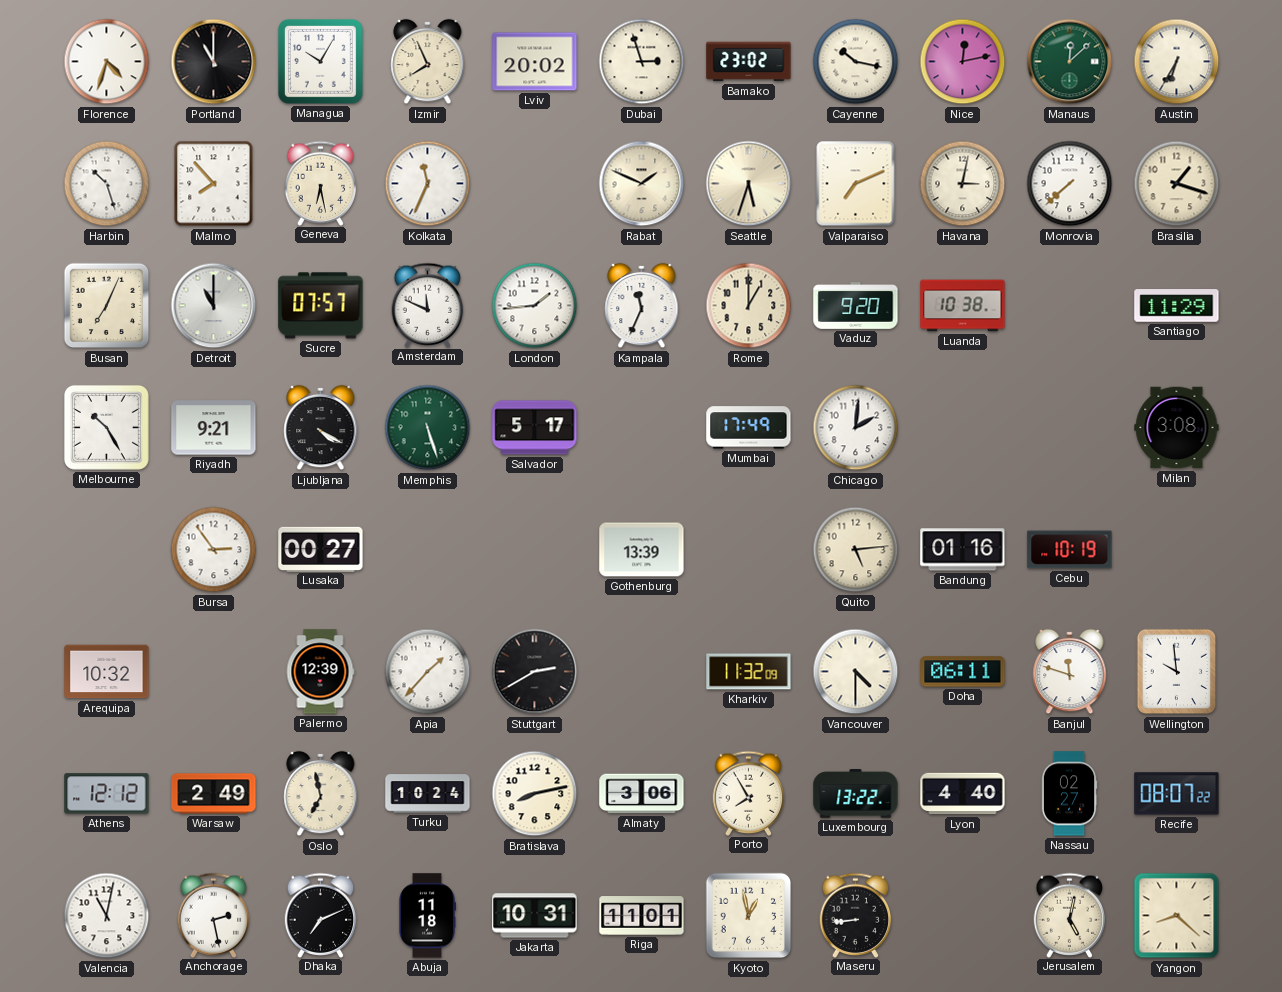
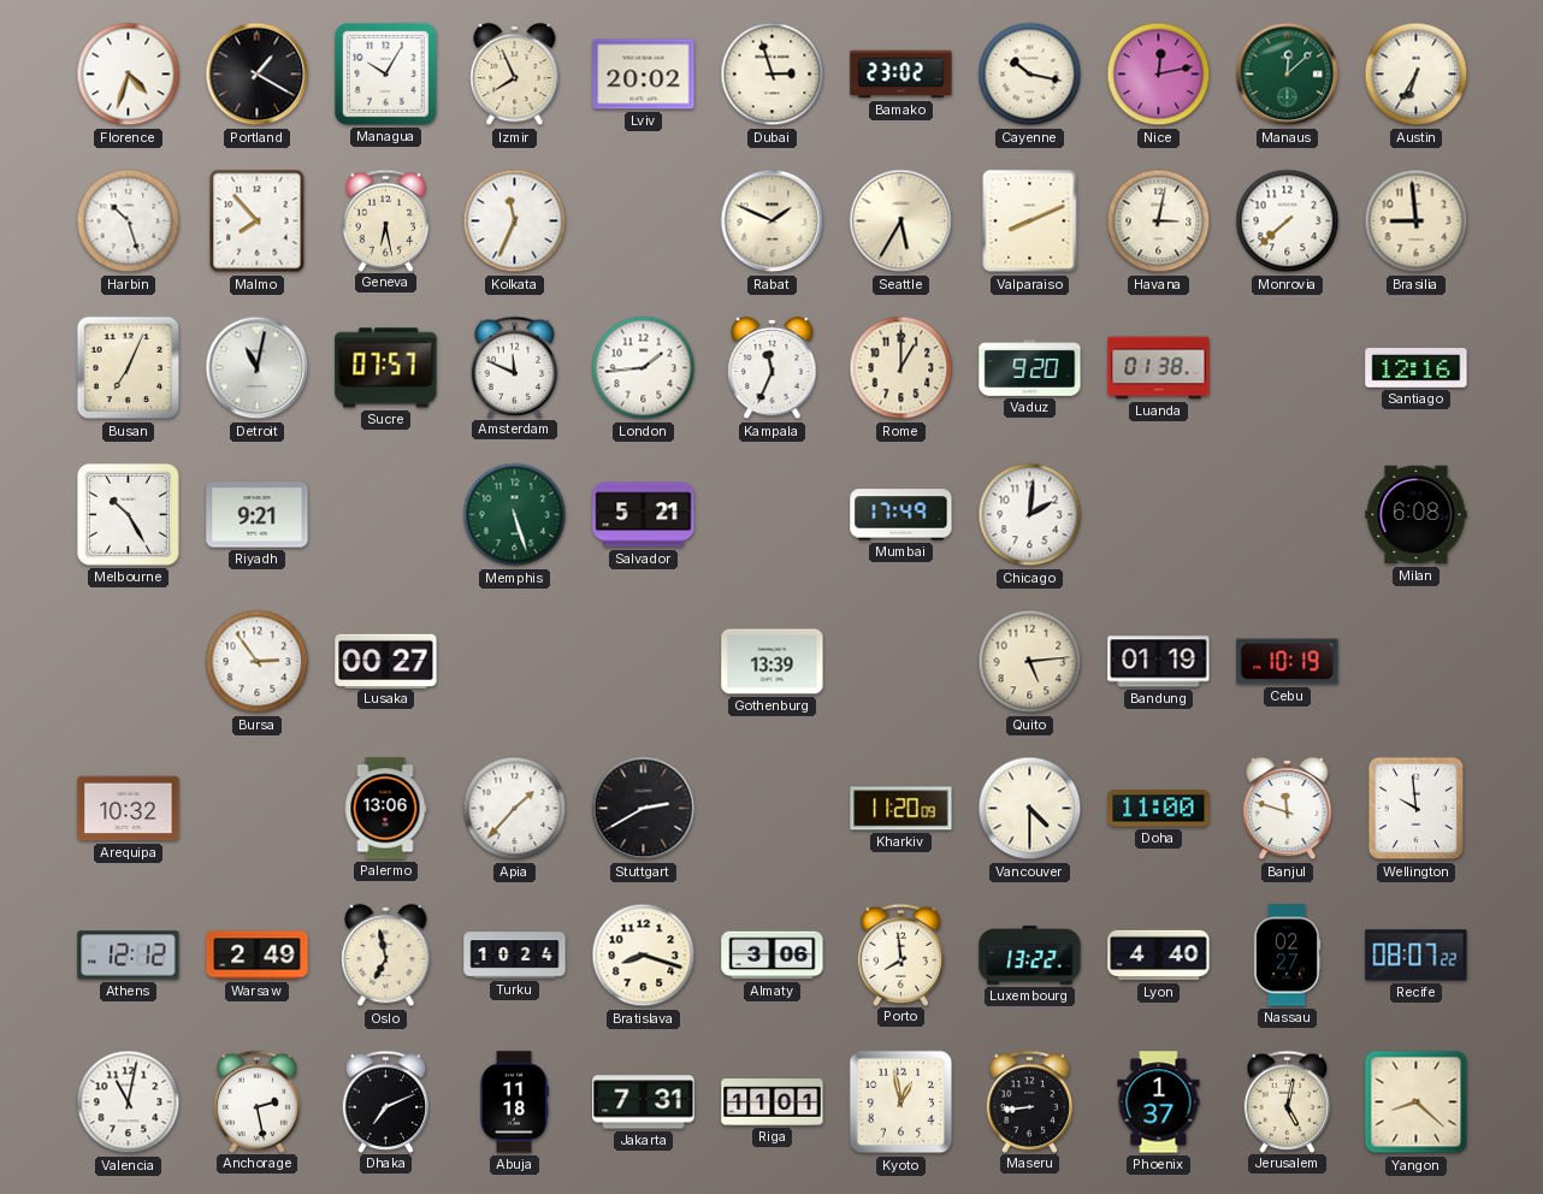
Portland: 11:00 -> 1:20 (258, 75)
Seattle: 5:33 -> 5:35 (901, 221)
Valparaiso: 7:11 -> 8:11 (1030, 221)
Brasilia: 1:18 -> 8:59 (1417, 221)
Detroit: 11:00 -> 11:02 (258, 368)
Luanda: 10:38 -> 01:38 (1159, 368)
Santiago: 11:29 -> 12:16 (1417, 368)
Ljubljana: 4:20 -> none (321, 428)
Salvador: 5:17 -> 5:21 (644, 515)
Milan: 3:08 -> 6:08 (1417, 515)
Bandung: 01:16 -> 01:19 (1159, 662)
Palermo: 12:39 -> 13:06 (385, 809)
Kharkiv: 11:32 -> 11:20 (901, 809)
Doha: 06:11 -> 11:00 (1159, 809)
Bratislava: 8:13 -> 8:18 (644, 956)
Porto: 7:55 -> 7:59 (901, 954)
Jakarta: 10:31 -> 7:31 (644, 1103)
Phoenix: none -> 1:37 (1159, 1103)
